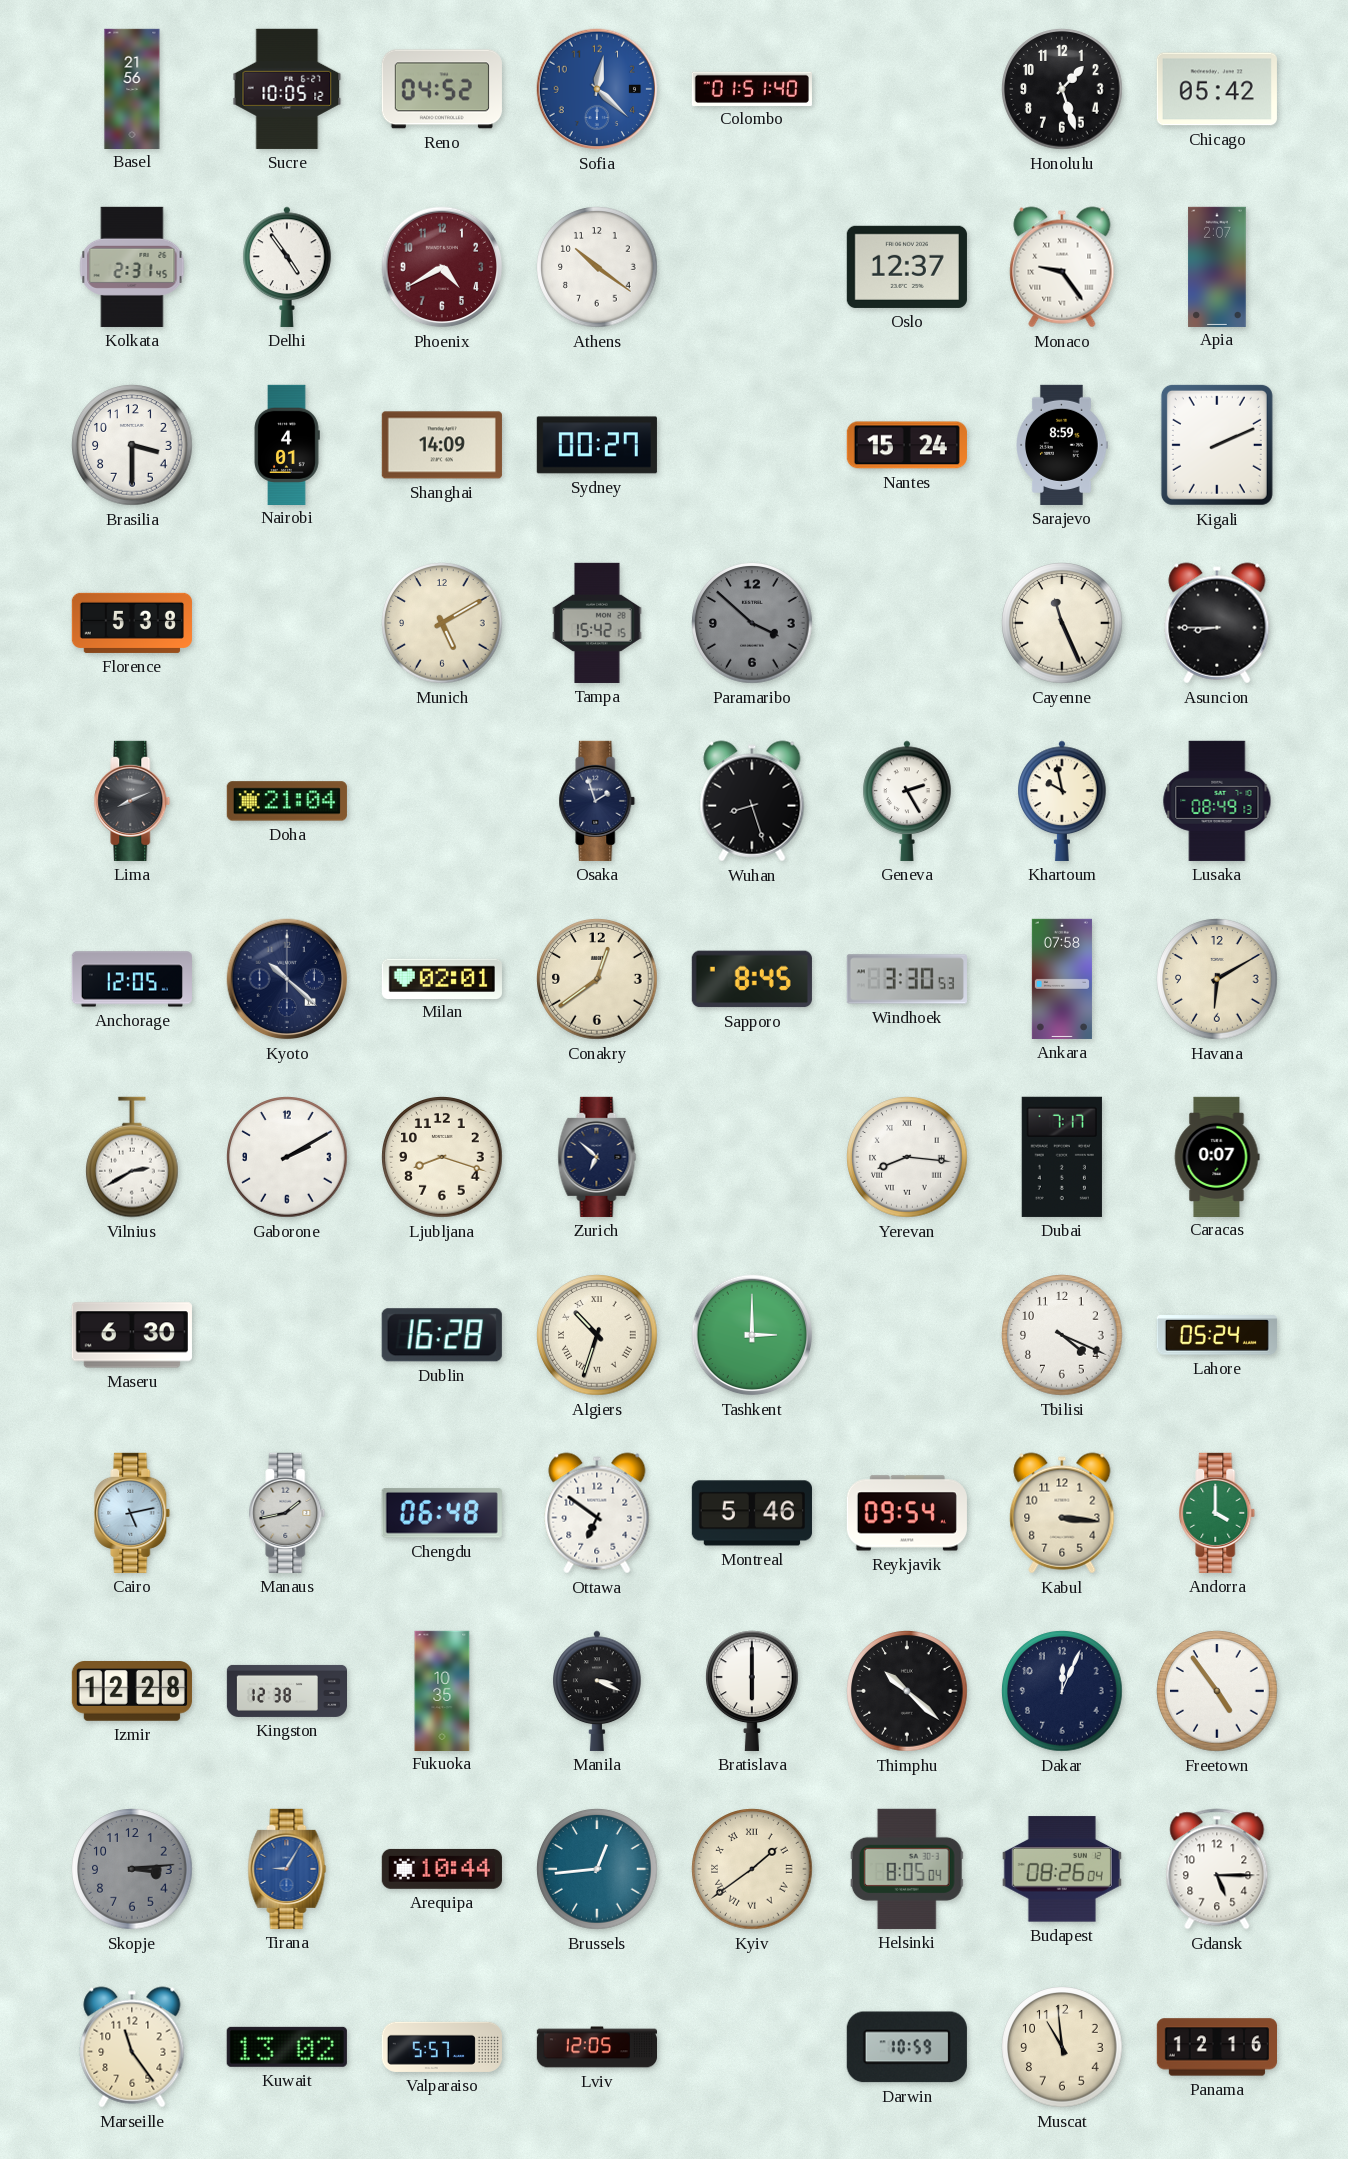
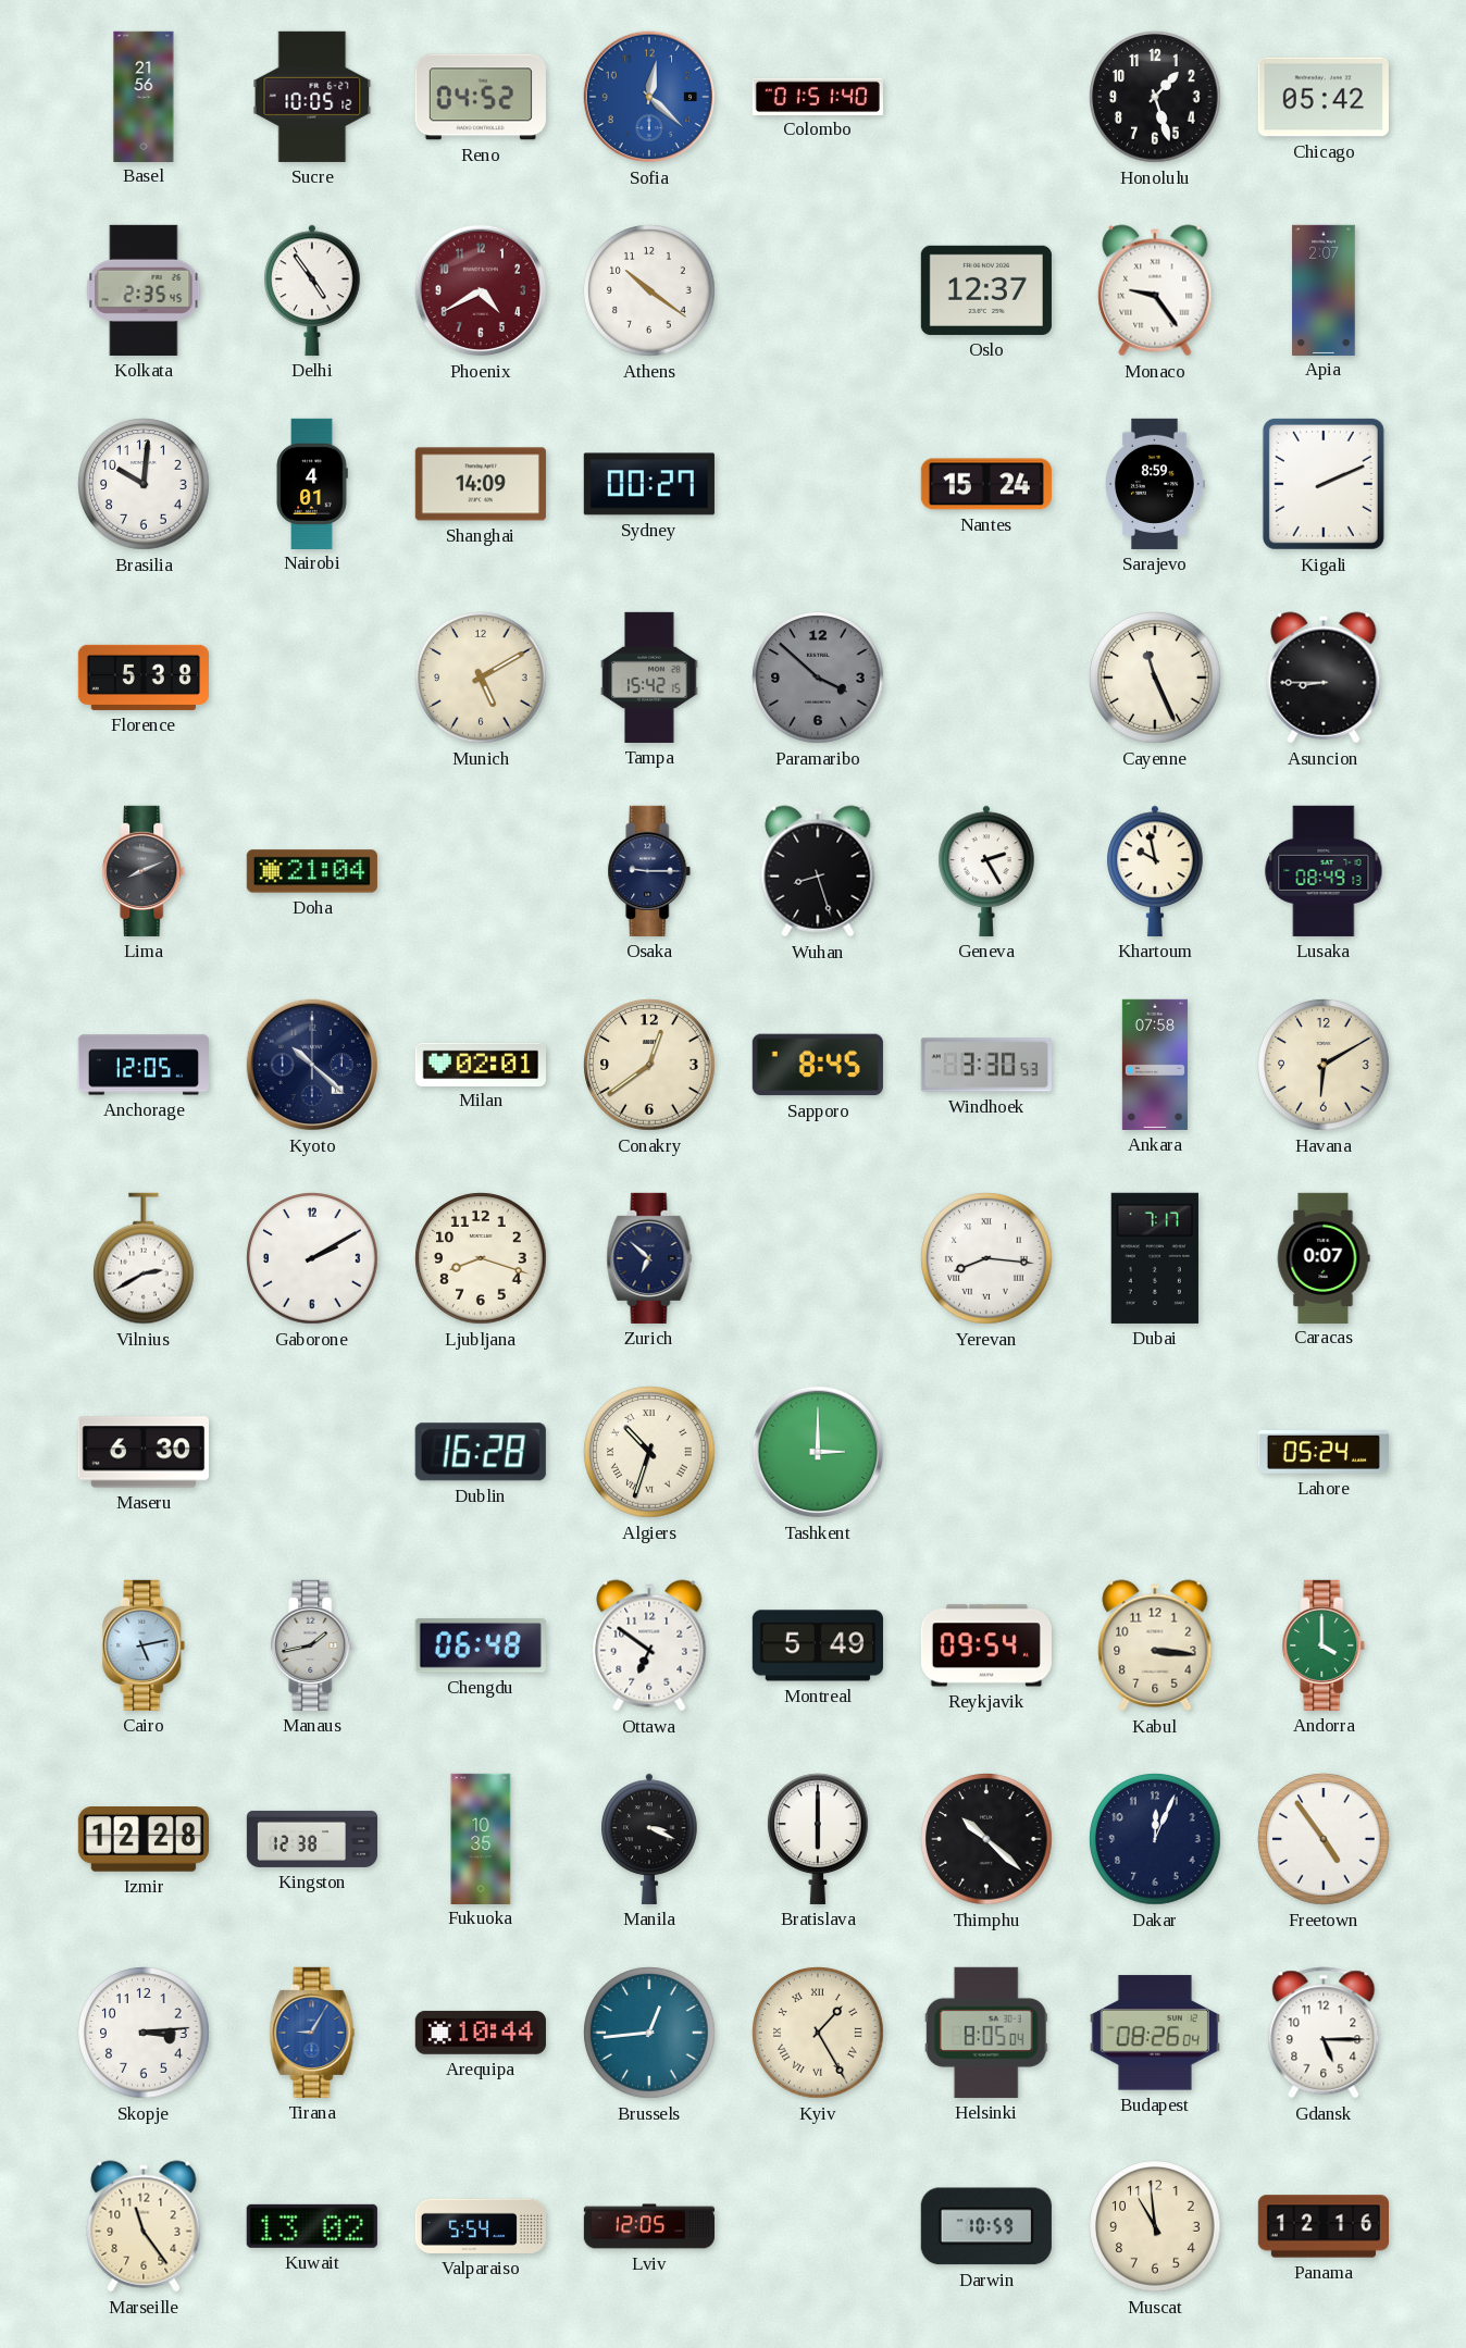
Kolkata: 2:31 -> 2:35 (144, 290)
Brasilia: 3:30 -> 10:01 (144, 484)
Osaka: 1:57 -> 9:15 (649, 871)
Tbilisi: 4:19 -> none (1062, 1335)
Montreal: 5:46 -> 5:49 (818, 1645)
Skopje dial: grey -> white (144, 2033)
Kyiv: 1:39 -> 1:25 (818, 2033)
Valparaiso: 5:57 -> 5:54 (481, 2226)
